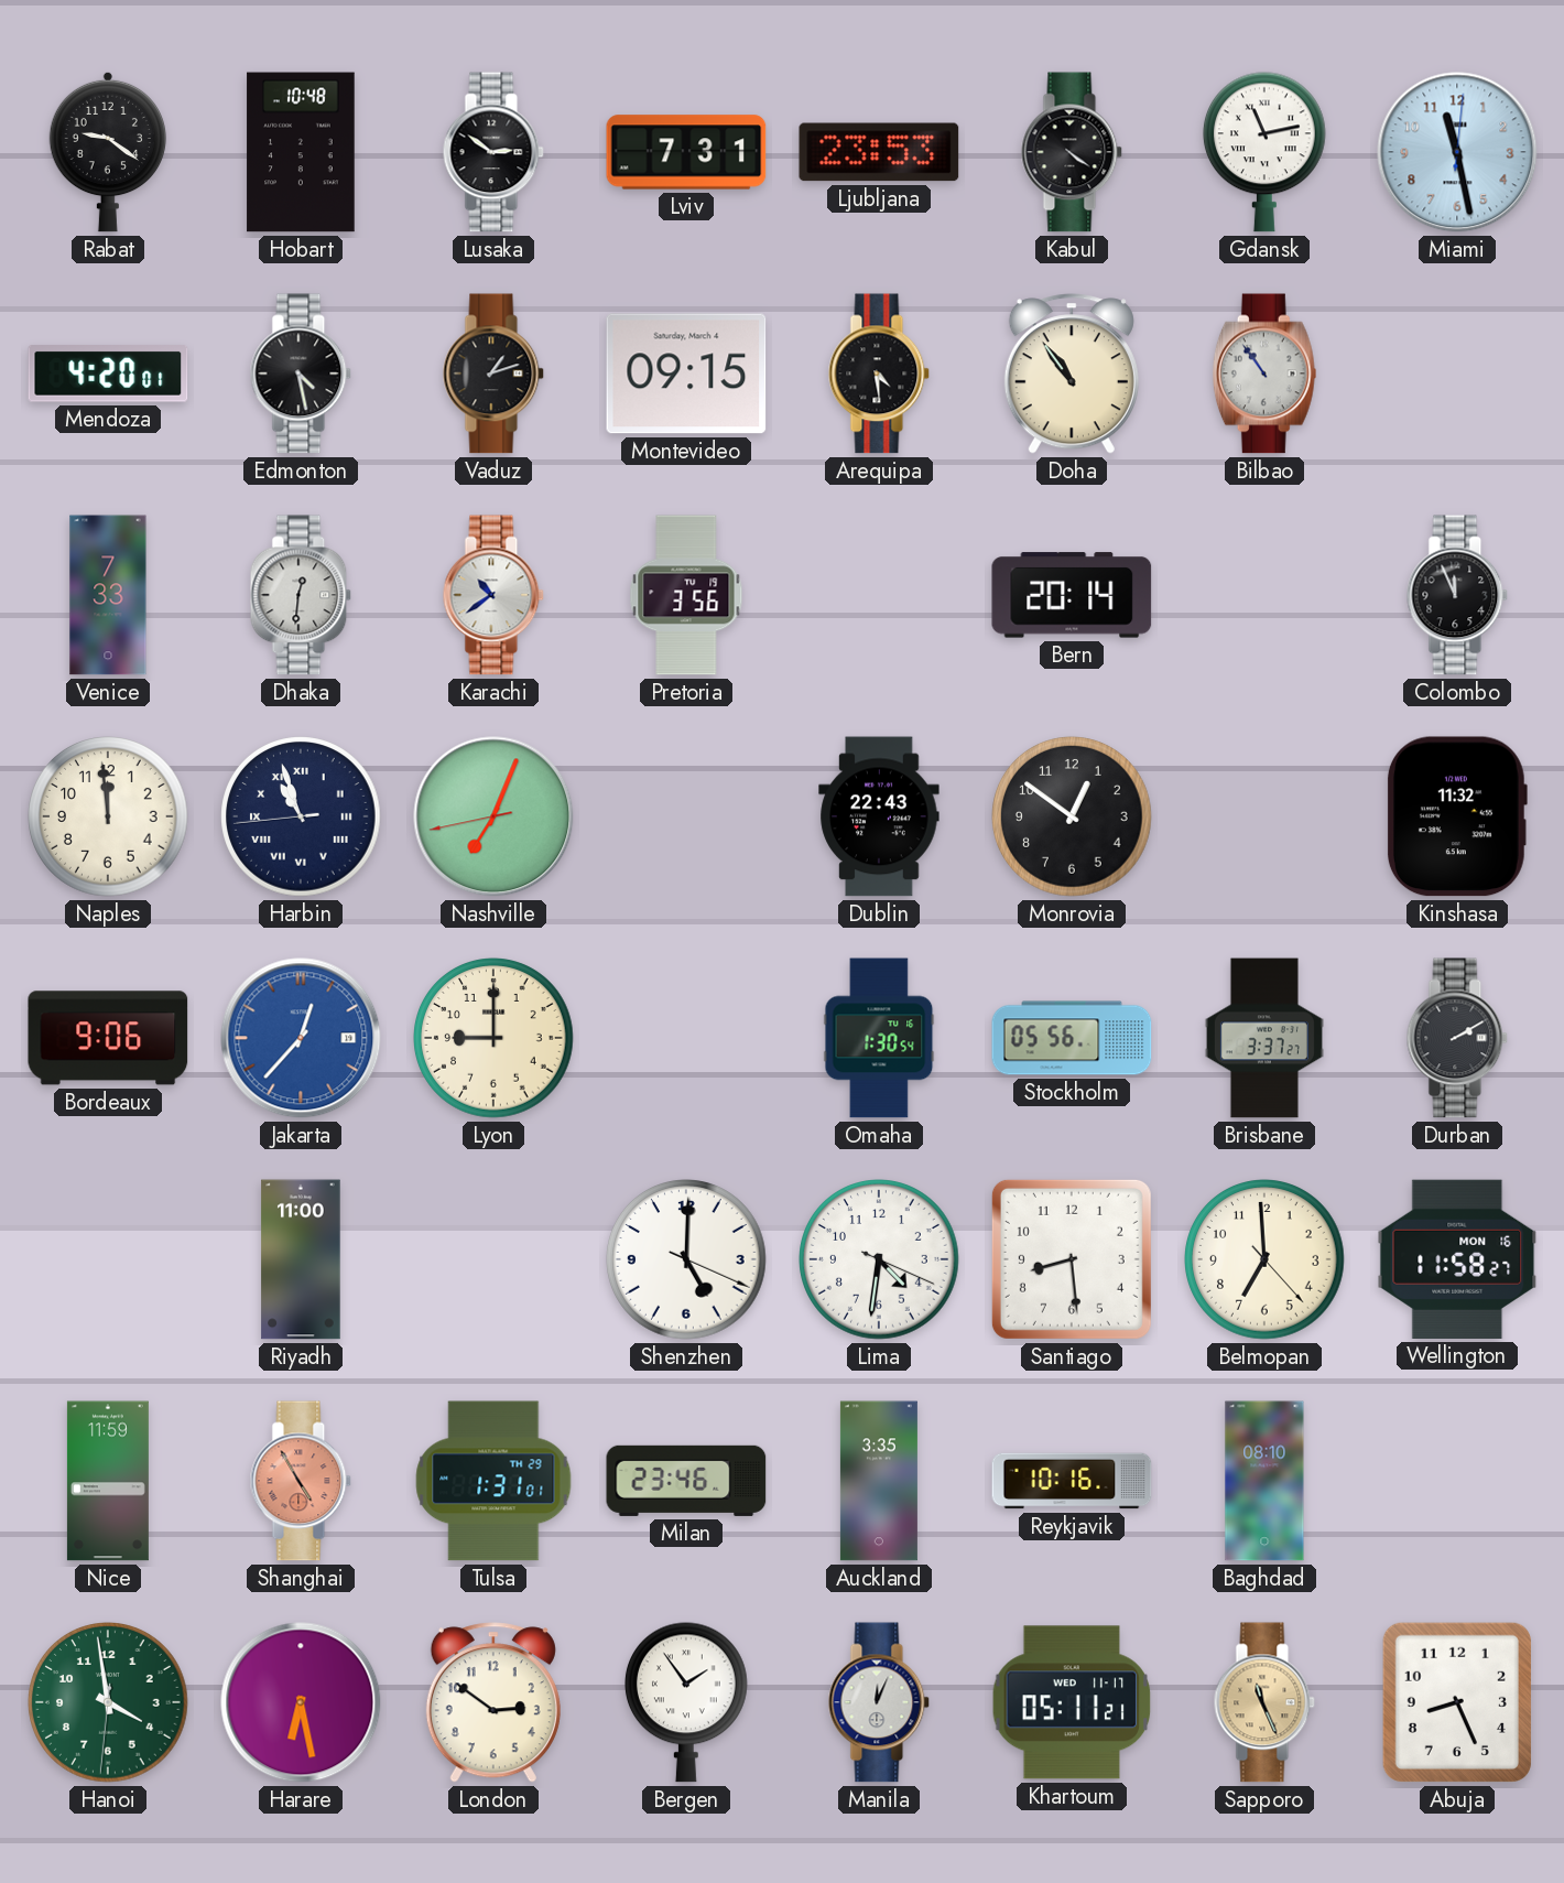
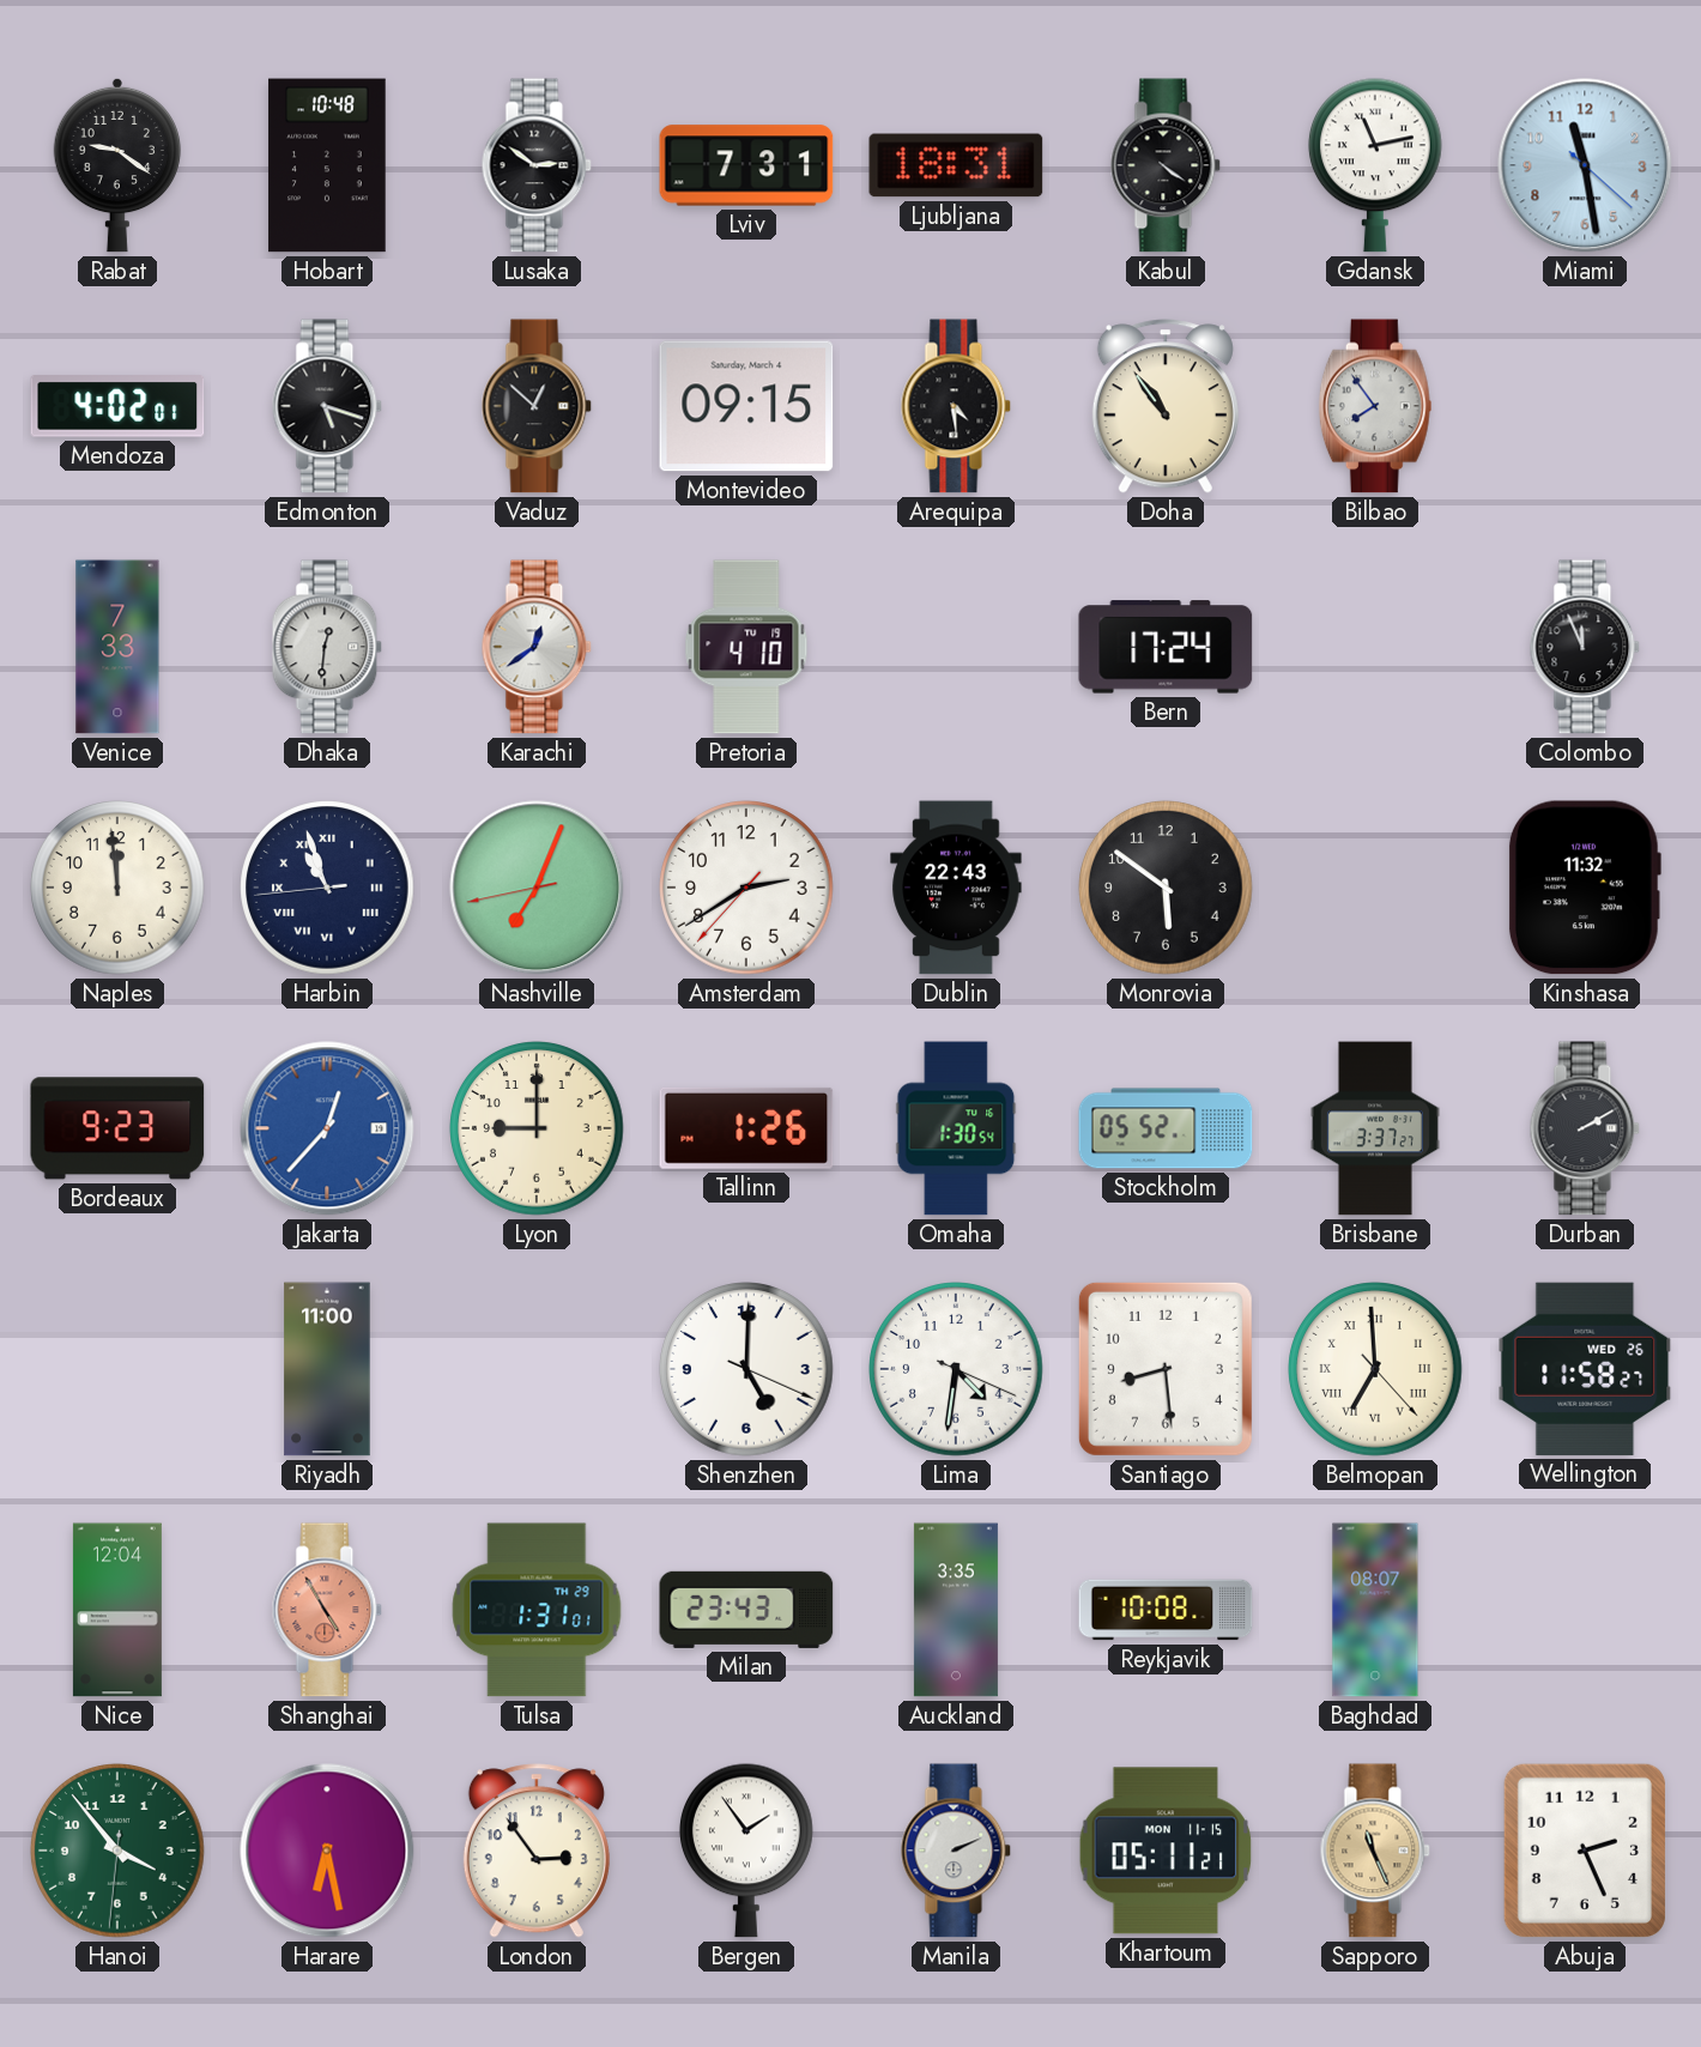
Ljubljana: 23:53 -> 18:31 (956, 165)
Miami: 11:28:01 -> 11:28:22 (1585, 165)
Mendoza: 4:20 -> 4:02 (117, 406)
Edmonton: 4:28 -> 5:18 (327, 406)
Vaduz: 1:12 -> 12:52 (537, 406)
Bilbao: 10:54 -> 7:54 (1375, 406)
Karachi: 10:39 -> 12:39 (537, 647)
Pretoria: 3:56 -> 4:10 (746, 647)
Bern: 20:14 -> 17:24 (1166, 647)
Amsterdam: none -> 2:39 (746, 888)
Monrovia: 12:51 -> 5:51 (1166, 888)
Bordeaux: 9:06 -> 9:23 (117, 1128)
Tallinn: none -> 1:26 (746, 1128)
Stockholm: 05:56 -> 05:52 (1166, 1128)
Belmopan numerals: Arabic -> Roman (1375, 1369)
Wellington date: MON 16 -> WED 26 (1585, 1369)
Nice: 11:59 -> 12:04 (117, 1610)
Milan: 23:46 -> 23:43 (746, 1610)
Reykjavik: 10:16 -> 10:08 (1166, 1610)
Baghdad: 08:10 -> 08:07 (1375, 1610)
Hanoi: 3:58 -> 3:53 (117, 1851)
London: 2:51 -> 2:54 (537, 1851)
Manila: 12:04 -> 2:11 (956, 1851)
Khartoum date: WED 11-17 -> MON 11-15 (1166, 1851)
Abuja: 8:26 -> 2:26 (1585, 1851)
